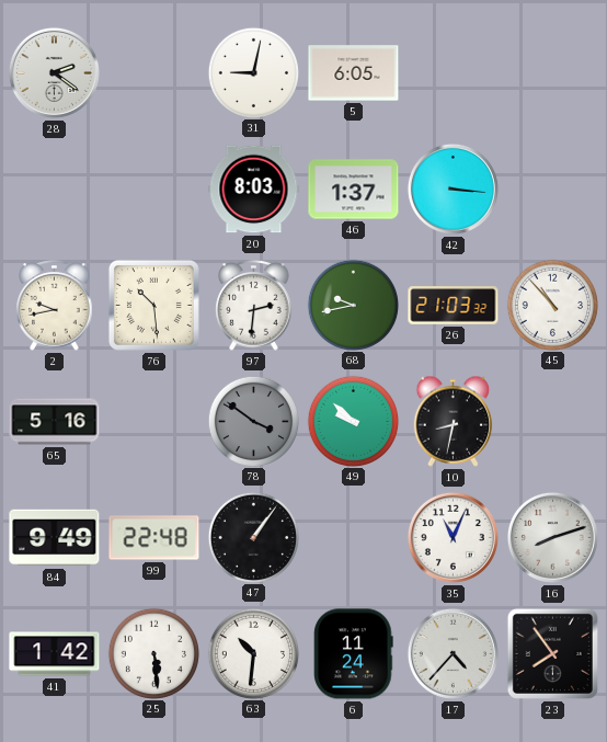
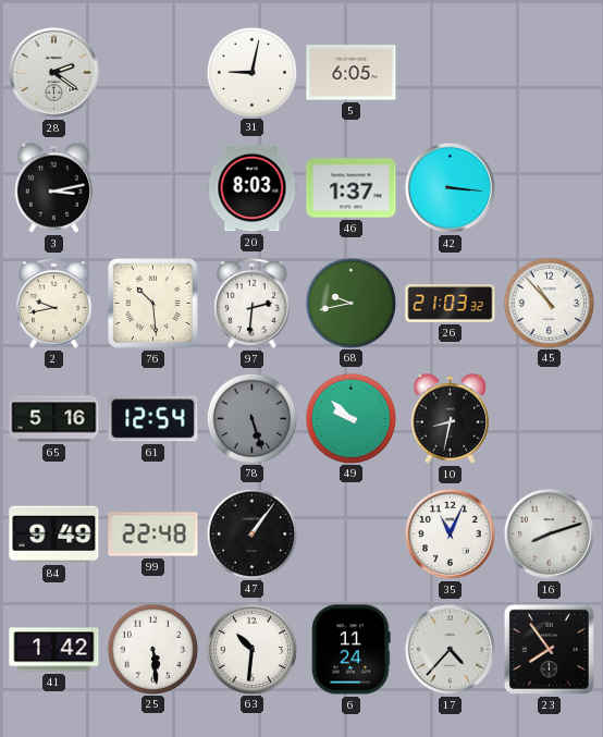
3: none -> 3:13 (54, 187)
61: none -> 12:54 (153, 419)
78: 3:51 -> 5:27 (251, 418)
